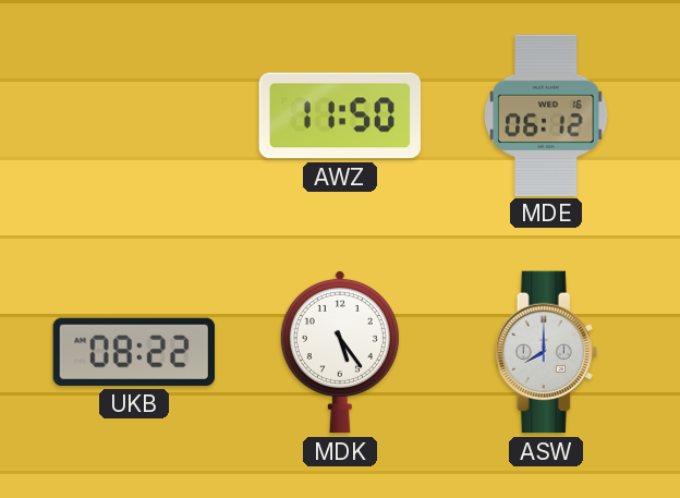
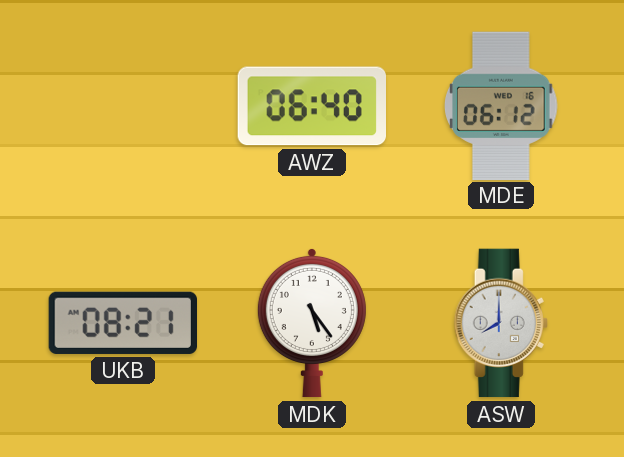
AWZ: 11:50 -> 06:40 (311, 106)
UKB: 08:22 -> 08:21 (122, 323)
